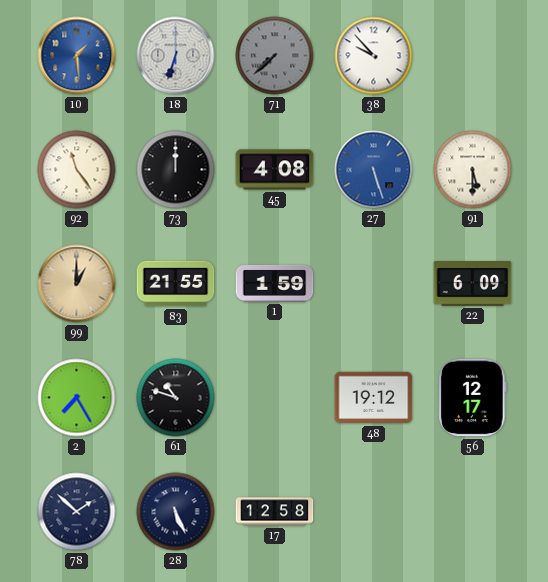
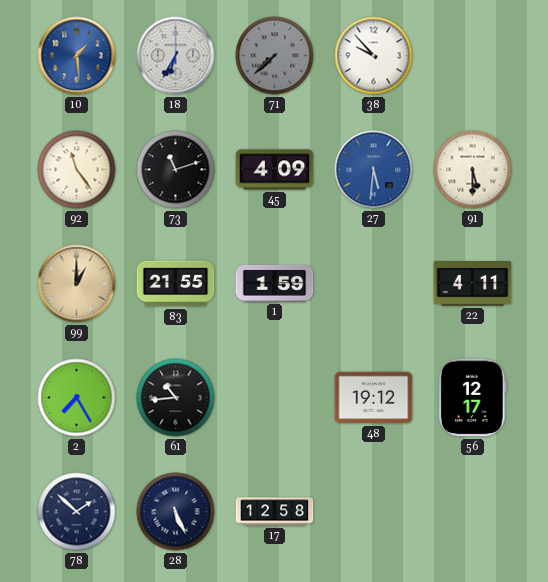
18: 6:33 -> 6:35 (176, 56)
73: 12:00 -> 11:12 (176, 170)
45: 4:08 -> 4:09 (275, 170)
27: 5:27 -> 5:31 (374, 170)
22: 6:09 -> 4:11 (473, 284)
61: 10:48 -> 10:44 (176, 398)
